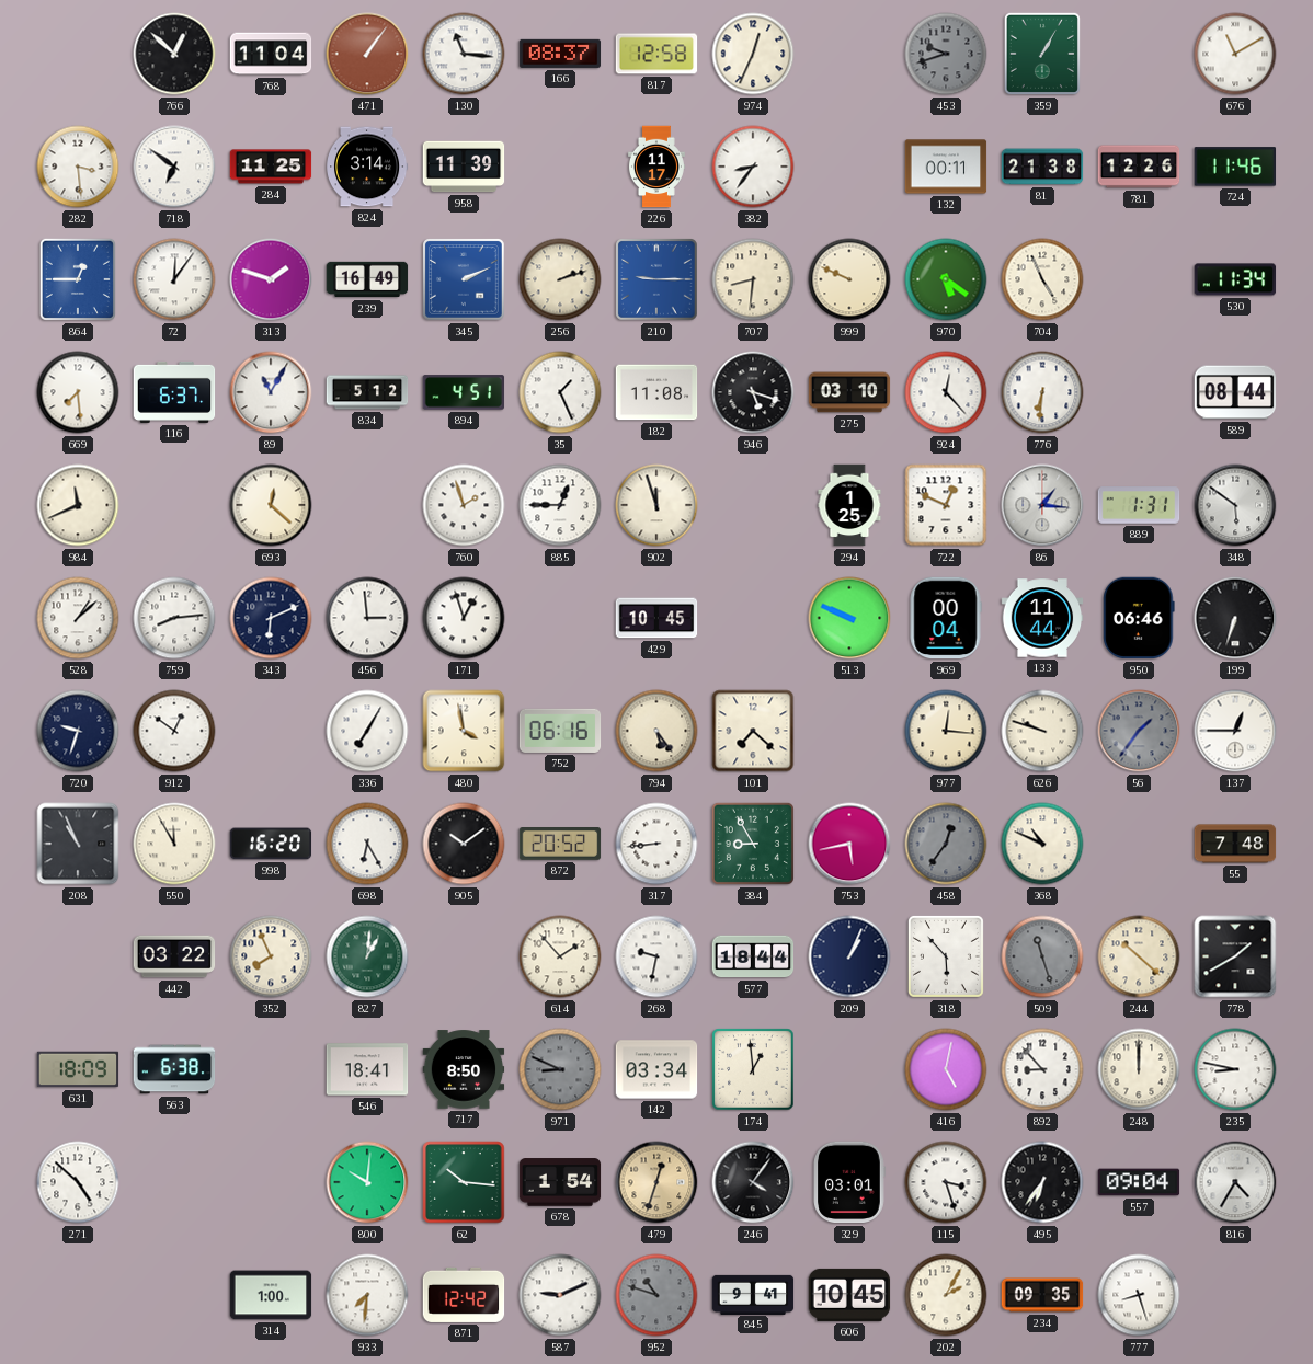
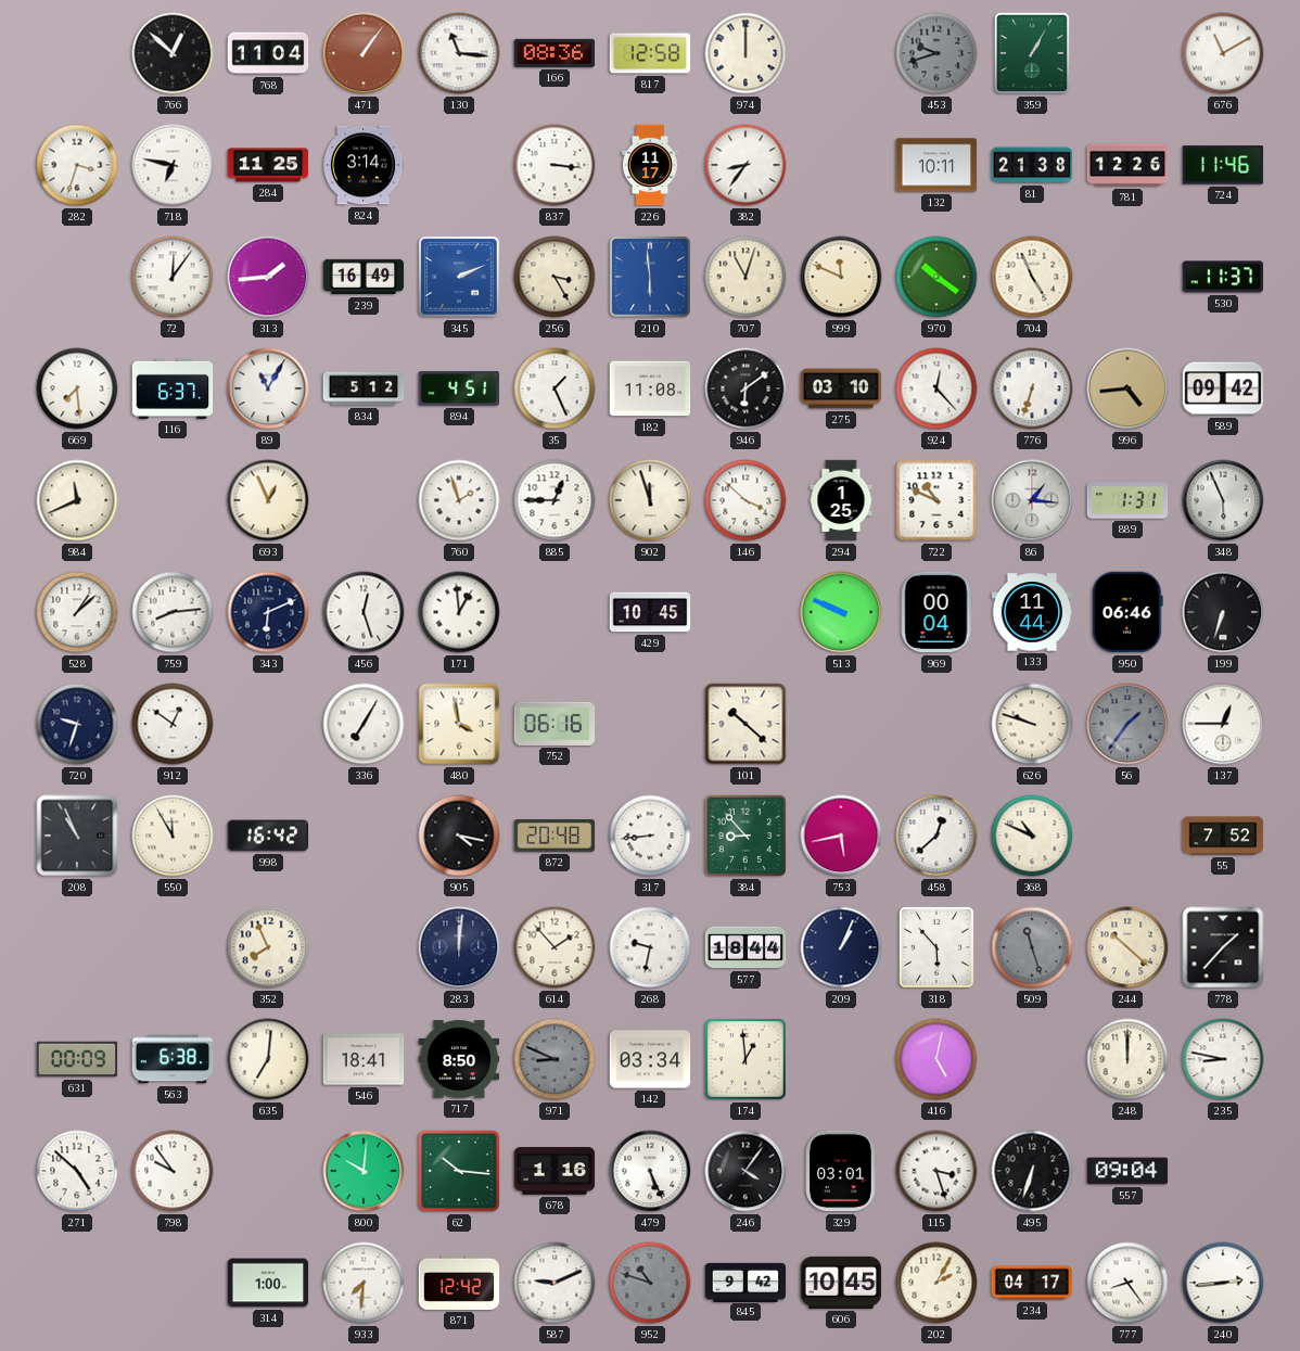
166: 08:37 -> 08:36 (555, 53)
974: 12:34 -> 12:00 (745, 53)
282: 3:29 -> 3:33 (77, 165)
718: 6:51 -> 6:47 (173, 165)
958: 11:39 -> none (464, 167)
837: none -> 3:16 (555, 165)
132: 00:11 -> 10:11 (936, 165)
864: 12:45 -> none (78, 279)
313: 1:48 -> 1:44 (268, 277)
256: 2:12 -> 3:25 (555, 277)
210: 9:15 -> 5:59 (650, 277)
707: 8:31 -> 11:03 (745, 277)
999: 9:49 -> 11:49 (841, 277)
970: 5:21 -> 10:21 (936, 277)
530: 11:34 -> 11:37 (1223, 277)
946: 5:18 -> 6:09 (745, 388)
776: 6:31 -> 6:33 (1032, 388)
996: none -> 4:44 (1127, 388)
589: 08:44 -> 09:42 (1223, 388)
693: 12:22 -> 12:56 (268, 500)
146: none -> 3:52 (745, 500)
722: 12:49 -> 10:49 (936, 500)
348: 5:51 -> 5:56 (1223, 500)
456: 2:59 -> 12:27 (364, 612)
171: 12:57 -> 12:59 (459, 612)
794: 5:24 -> none (656, 731)
101: 7:22 -> 10:22 (745, 724)
977: 12:16 -> none (946, 731)
998: 16:20 -> 16:42 (268, 836)
698: 6:25 -> none (367, 844)
905: 10:09 -> 4:17 (459, 836)
872: 20:52 -> 20:48 (555, 837)
384: 8:55 -> 8:53 (745, 836)
458: 12:36 -> 12:38 (936, 836)
458 dial: grey -> white (936, 836)
55: 7:48 -> 7:52 (1223, 836)
442: 03:22 -> none (174, 956)
827: 1:01 -> none (367, 956)
283: none -> 12:01 (459, 947)
778: 1:40 -> 1:37 (1223, 947)
631: 18:09 -> 00:09 (77, 1059)
635: none -> 7:01 (268, 1059)
892: 8:53 -> none (1042, 1069)
798: none -> 9:54 (173, 1171)
678: 1:54 -> 1:16 (555, 1171)
479: 12:33 -> 5:26 (650, 1171)
479 dial: champagne -> white (650, 1171)
495: 6:36 -> 6:33 (1032, 1171)
816: 4:35 -> none (1235, 1182)
845: 9:41 -> 9:42 (745, 1282)
234: 09:35 -> 04:17 (1032, 1283)
777: 8:27 -> 8:24 (1127, 1283)
240: none -> 2:44 (1223, 1283)
